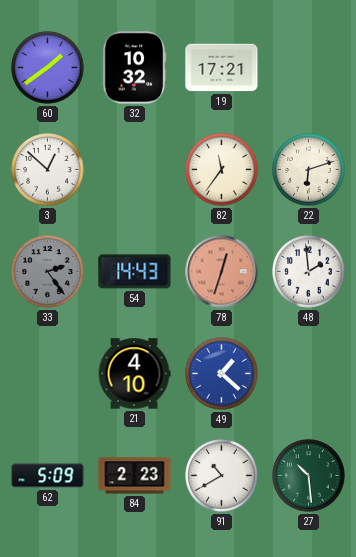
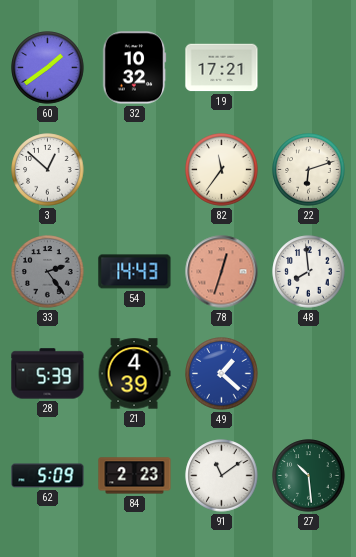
48: 1:59 -> 7:59 (309, 272)
28: none -> 5:39 (48, 374)
21: 4:10 -> 4:39 (134, 374)
91: 10:40 -> 11:09 (222, 476)
